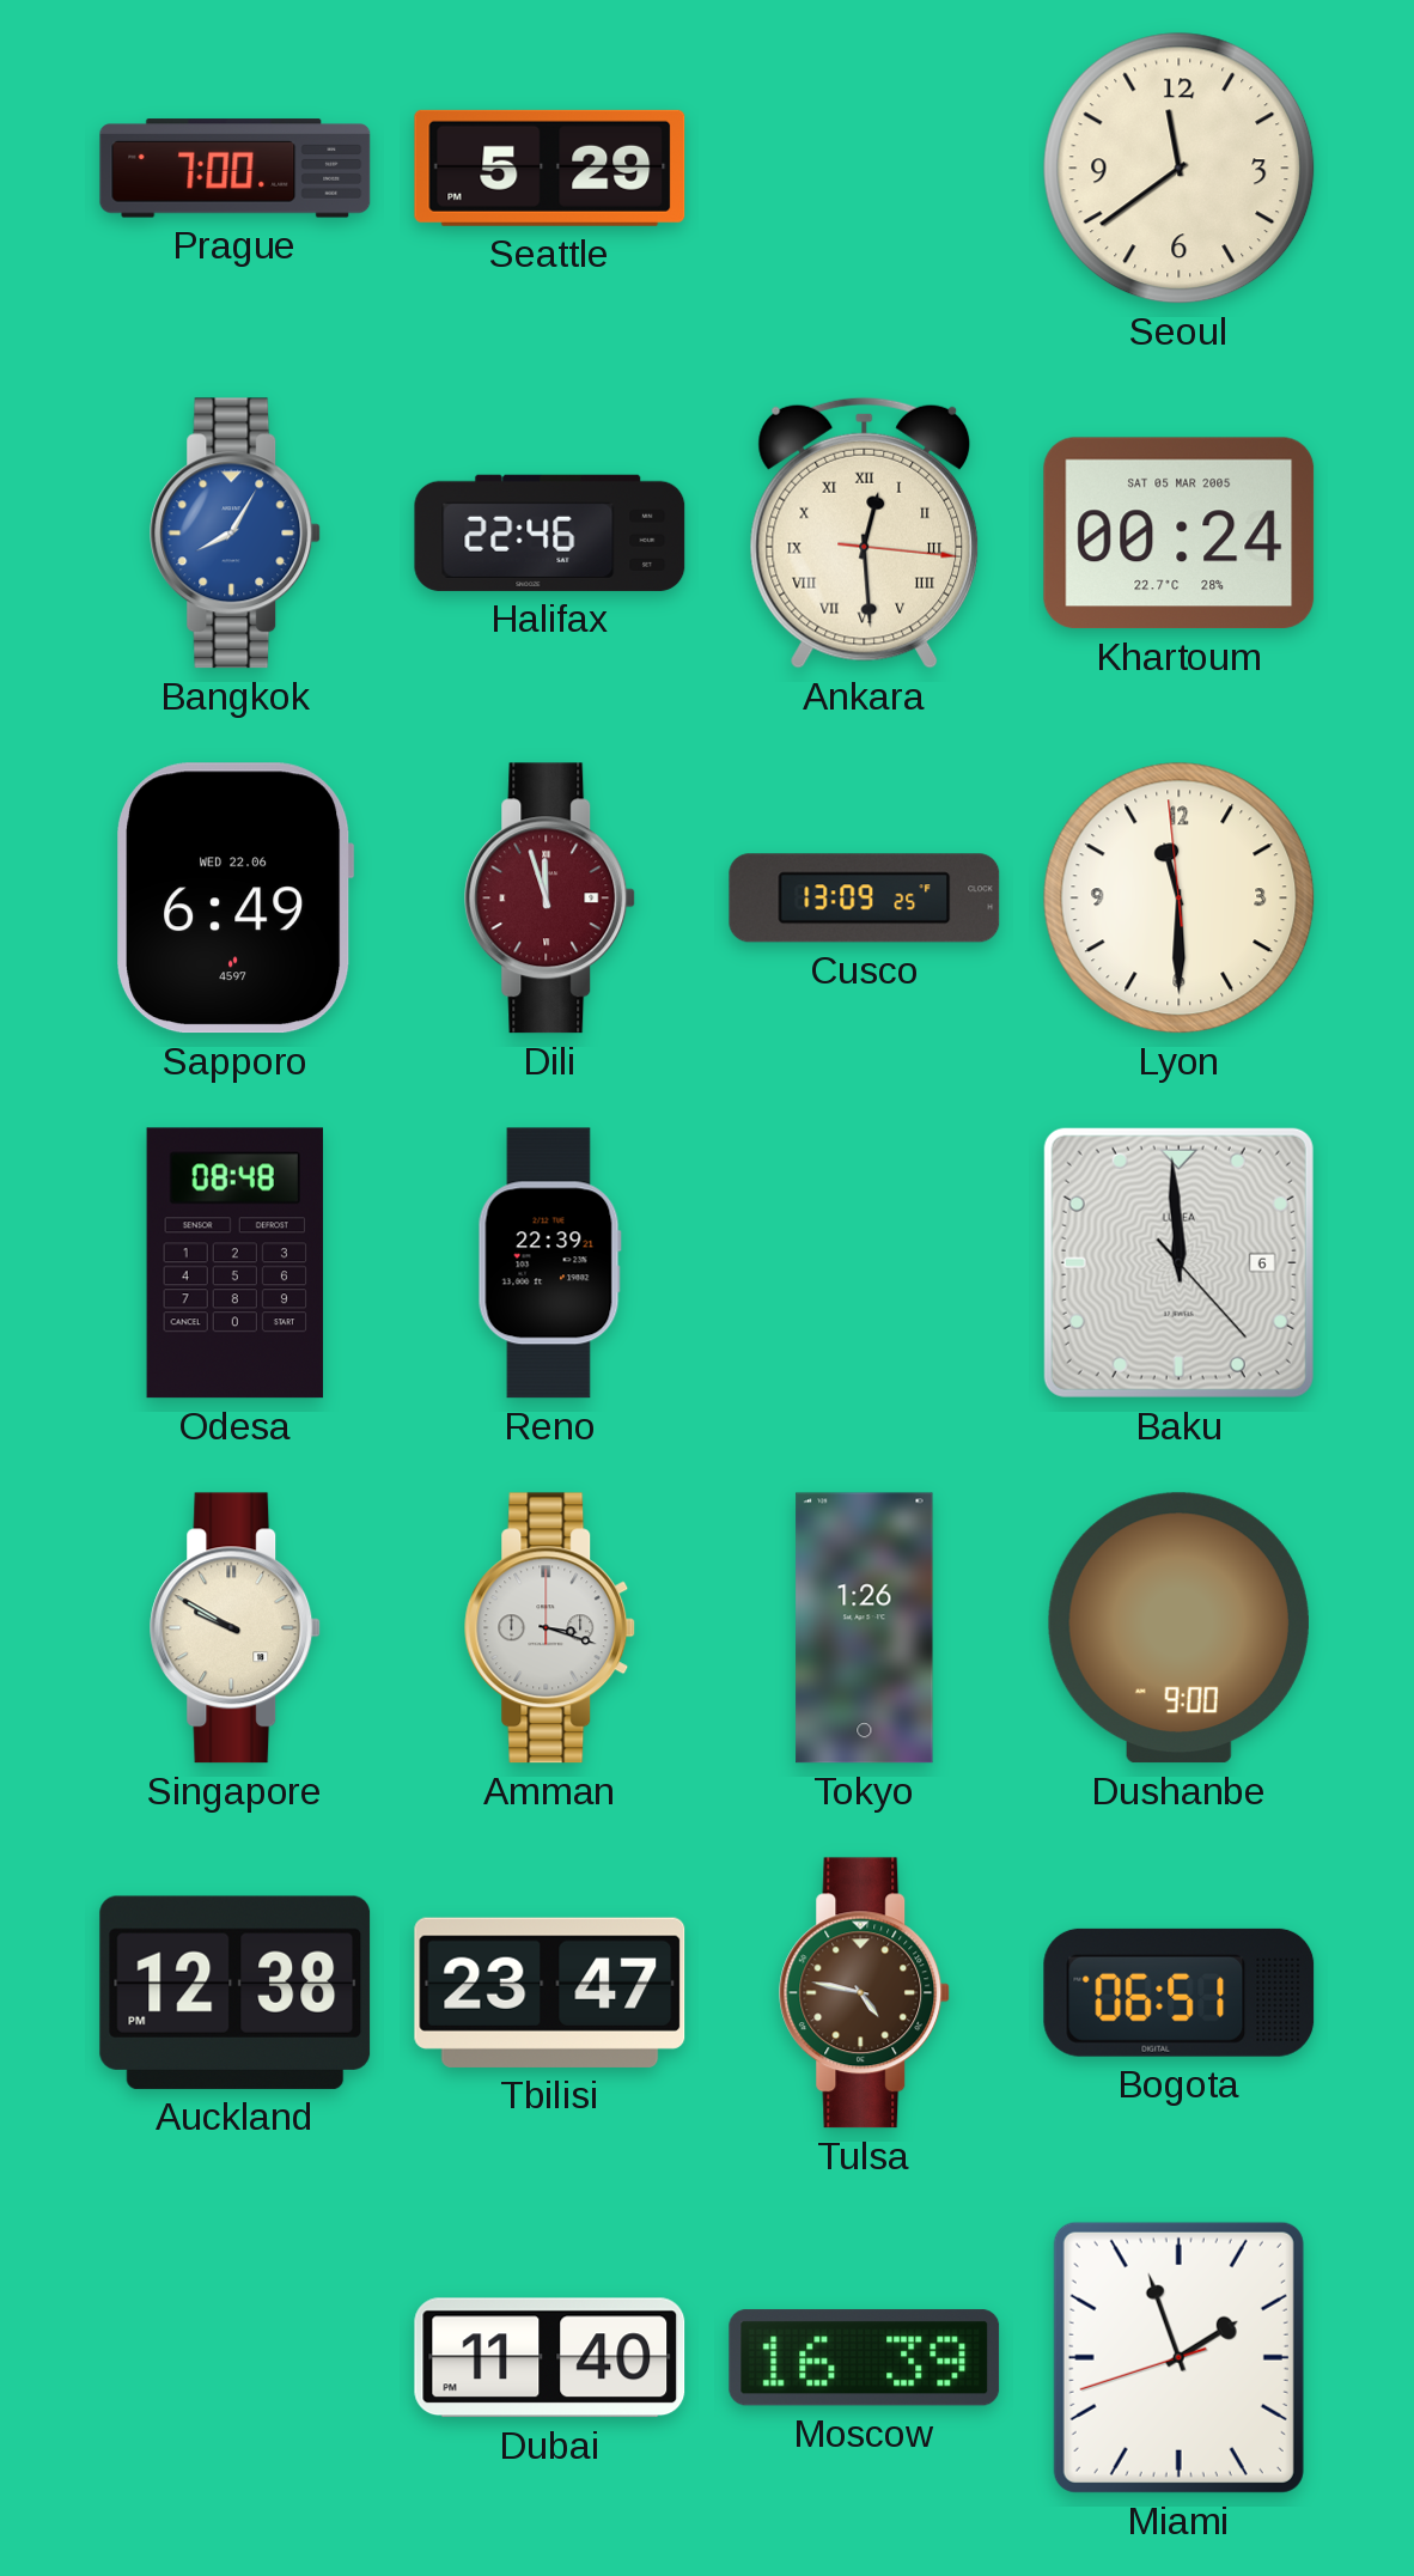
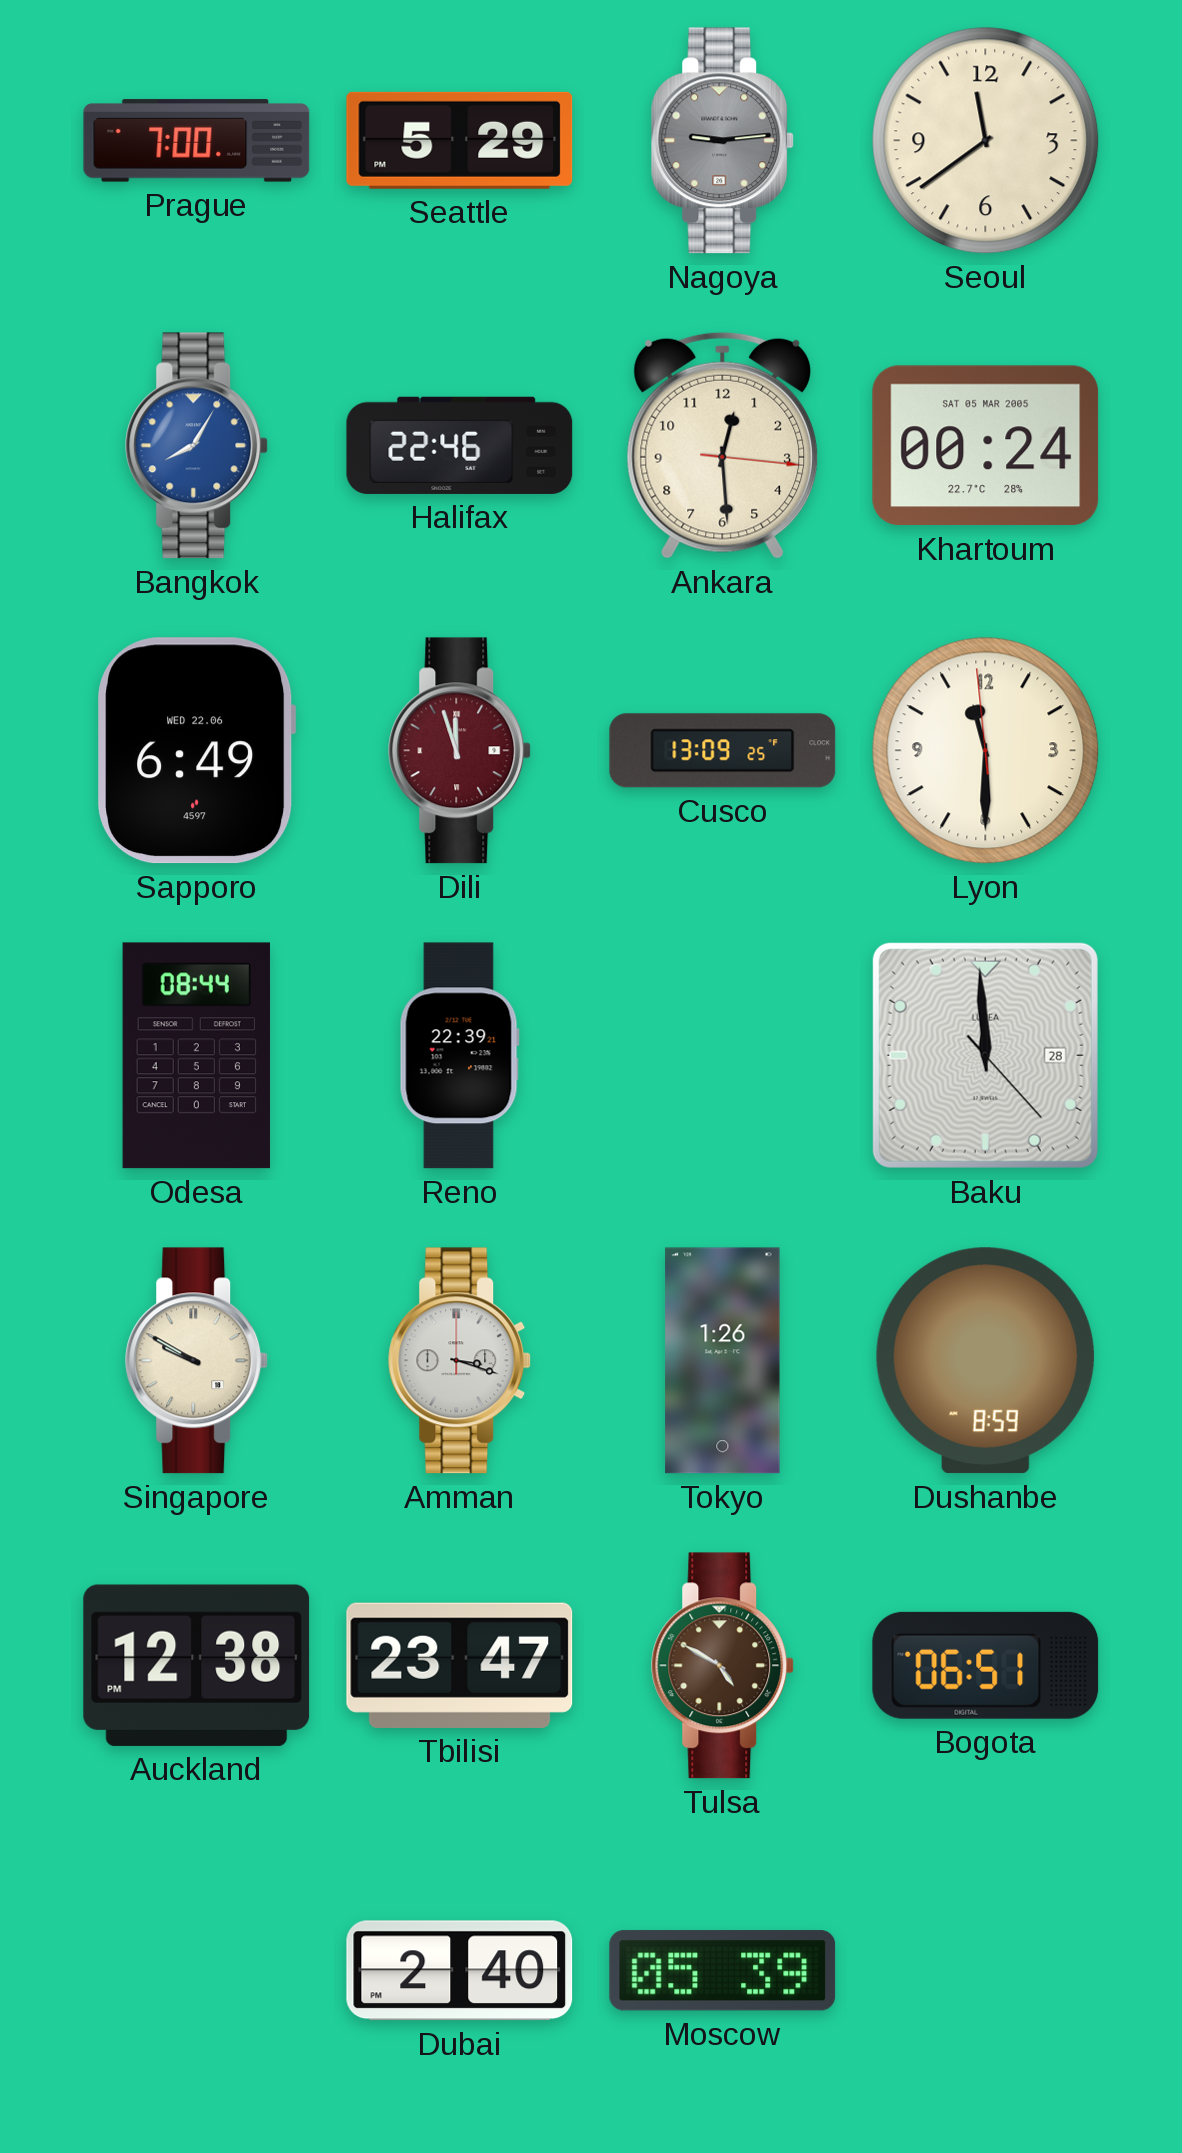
Nagoya: none -> 9:14 (723, 141)
Ankara numerals: Roman -> Arabic (723, 445)
Odesa: 08:48 -> 08:44 (196, 1056)
Baku date: 6 -> 28 (985, 1055)
Dushanbe: 9:00 -> 8:59 (985, 1361)
Tulsa: 4:47 -> 4:50 (723, 1666)
Dubai: 11:40 -> 2:40 (460, 1971)
Moscow: 16:39 -> 05:39 (723, 1971)
Miami: 1:56 -> none (1178, 2357)
